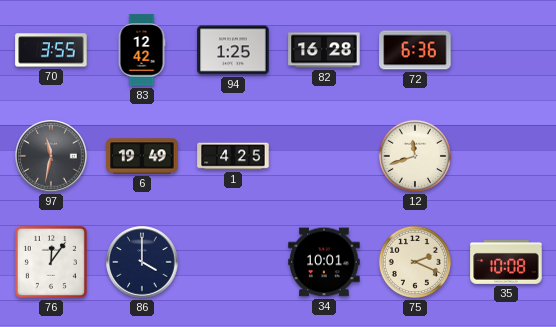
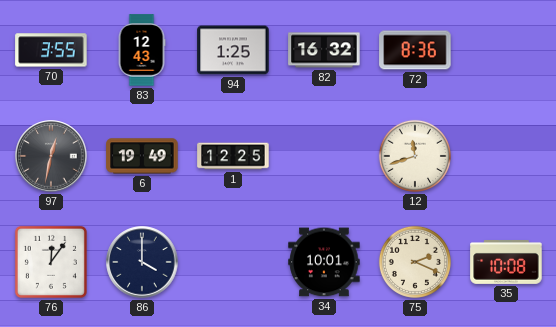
83: 12:42 -> 12:43 (142, 50)
82: 16:28 -> 16:32 (324, 50)
72: 6:36 -> 8:36 (415, 50)
97: 11:32 -> 12:32 (51, 156)
1: 4:25 -> 12:25 (233, 156)
